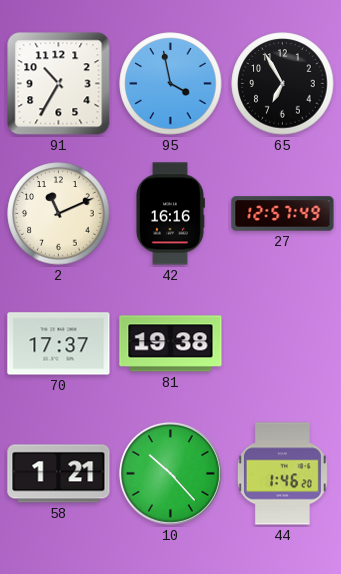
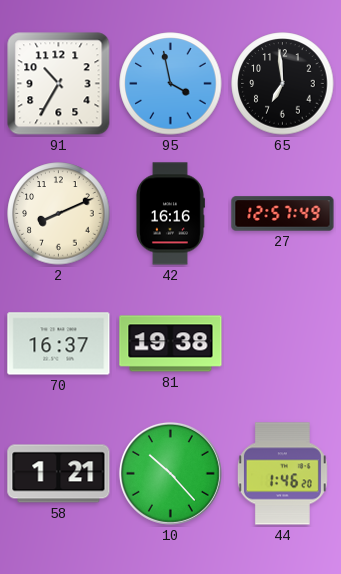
65: 6:55 -> 6:59 (283, 84)
2: 11:11 -> 8:11 (59, 214)
70: 17:37 -> 16:37 (59, 344)
